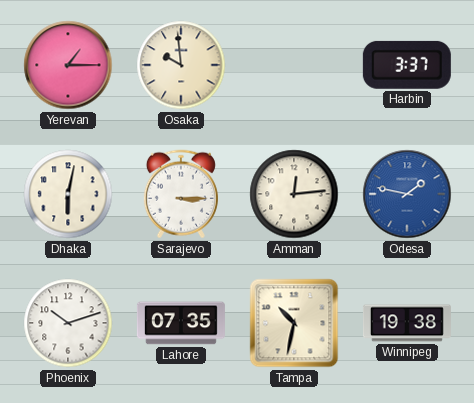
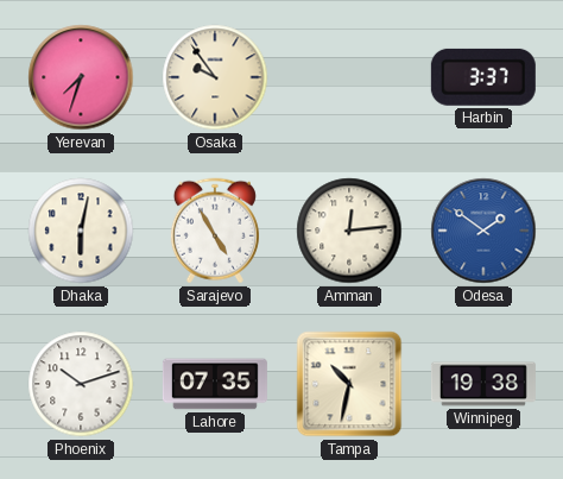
Yerevan: 1:15 -> 7:33 (81, 77)
Osaka: 9:59 -> 9:54 (215, 77)
Sarajevo: 3:15 -> 4:55 (215, 231)
Odesa: 1:47 -> 1:51 (483, 231)
